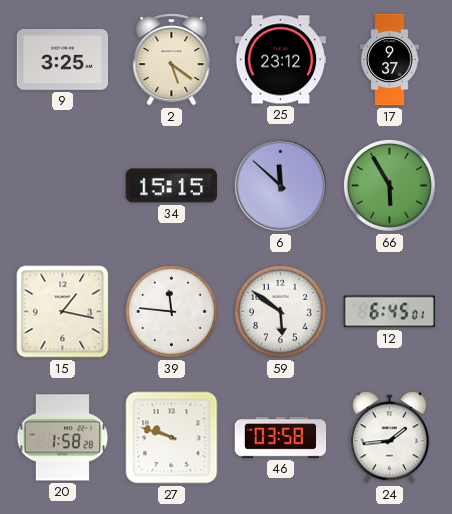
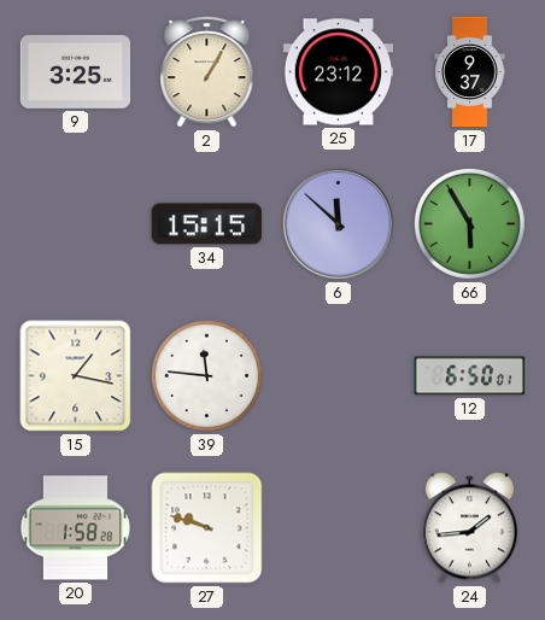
2: 5:21 -> 1:05 (207, 72)
59: 5:51 -> none (280, 311)
12: 6:45 -> 6:50 (469, 376)
46: 03:58 -> none (281, 437)
